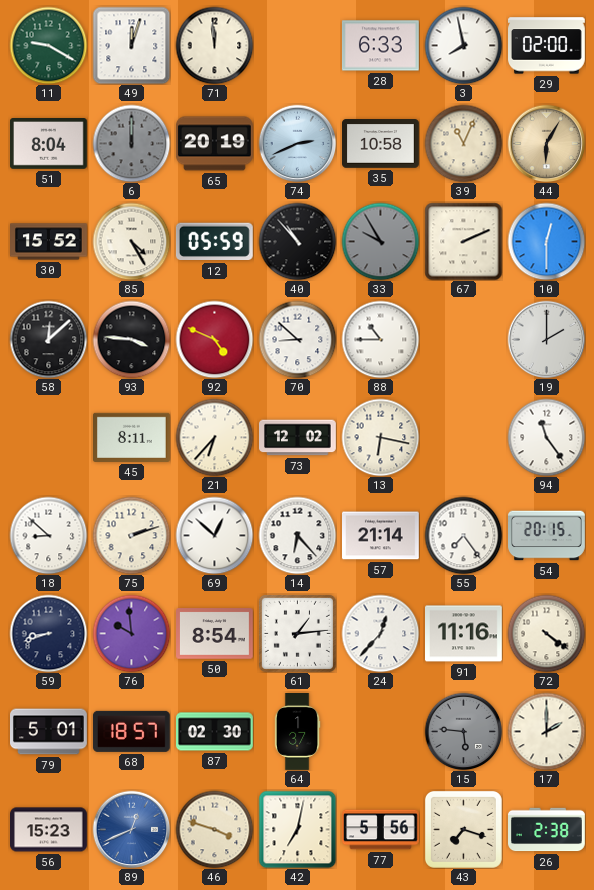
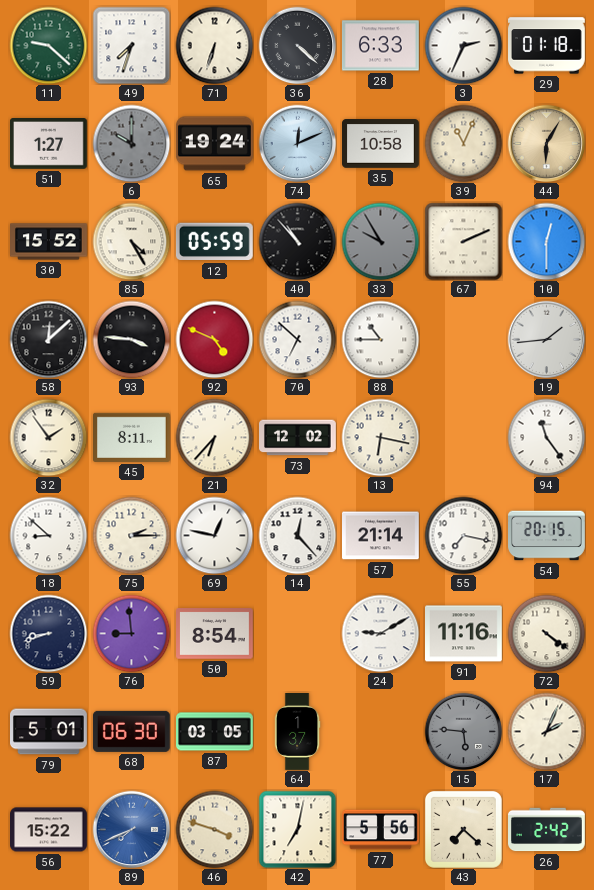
11: 9:20 -> 9:22 (48, 45)
49: 12:03 -> 7:33 (131, 45)
71: 11:59 -> 6:33 (214, 45)
36: none -> 4:22 (297, 45)
3: 7:58 -> 2:34 (463, 45)
29: 02:00 -> 01:18 (547, 46)
51: 8:04 -> 1:27 (49, 144)
6: 12:00 -> 10:00 (131, 143)
65: 20:19 -> 19:24 (215, 144)
74: 2:41 -> 12:11 (297, 143)
70: 8:52 -> 6:52 (297, 339)
19: 2:00 -> 1:44 (546, 339)
32: none -> 1:54 (48, 437)
75: 2:12 -> 2:15 (131, 535)
69: 12:52 -> 12:47 (214, 535)
14: 6:23 -> 12:23 (297, 535)
55: 7:24 -> 7:17 (463, 535)
76: 9:59 -> 8:59 (131, 633)
61: 1:14 -> none (297, 633)
24: 12:37 -> 9:10 (380, 633)
68: 18:57 -> 06:30 (131, 731)
87: 02:30 -> 03:05 (215, 732)
17: 2:00 -> 2:04 (546, 731)
56: 15:23 -> 15:22 (49, 830)
89: 12:41 -> 7:41 (131, 829)
43: 7:18 -> 7:22 (463, 829)
26: 2:38 -> 2:42 (547, 830)
